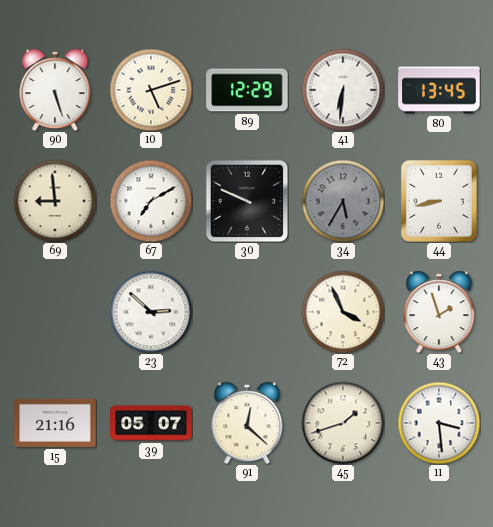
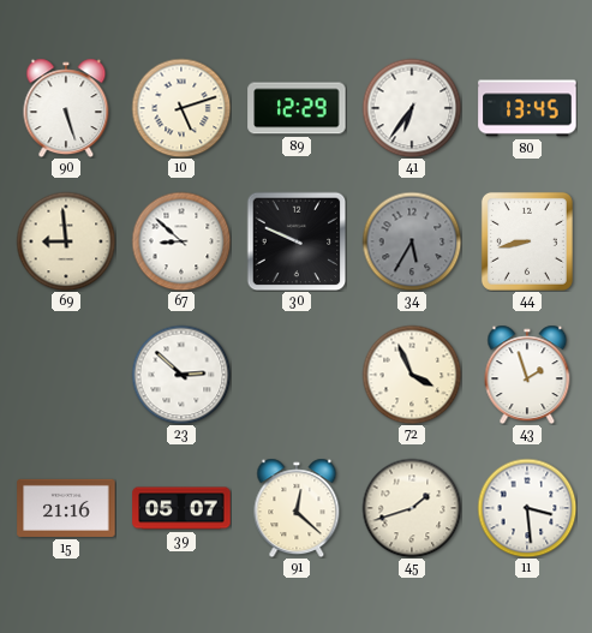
41: 6:31 -> 6:36 (412, 108)
67: 7:10 -> 8:52 (181, 241)
